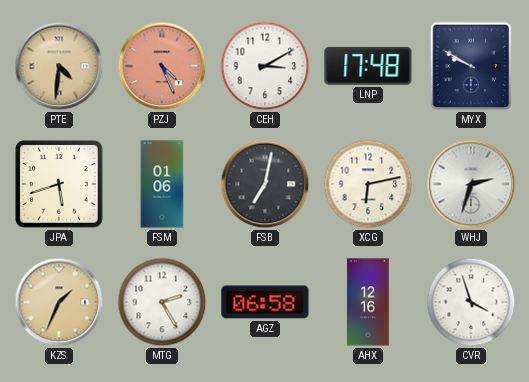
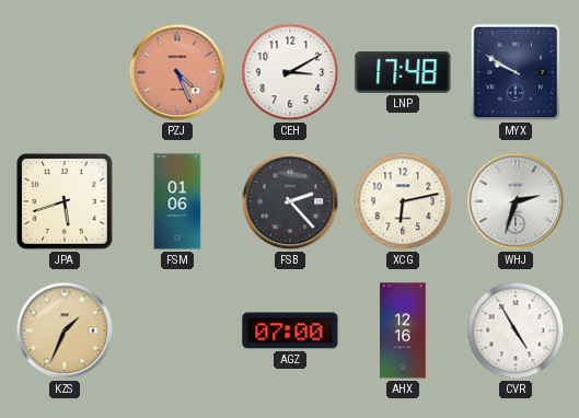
PTE: 4:31 -> none (59, 66)
FSB: 7:02 -> 2:23 (290, 201)
MTG: 2:25 -> none (162, 302)
AGZ: 06:58 -> 07:00 (290, 330)
CVR: 3:57 -> 4:55 (516, 330)
